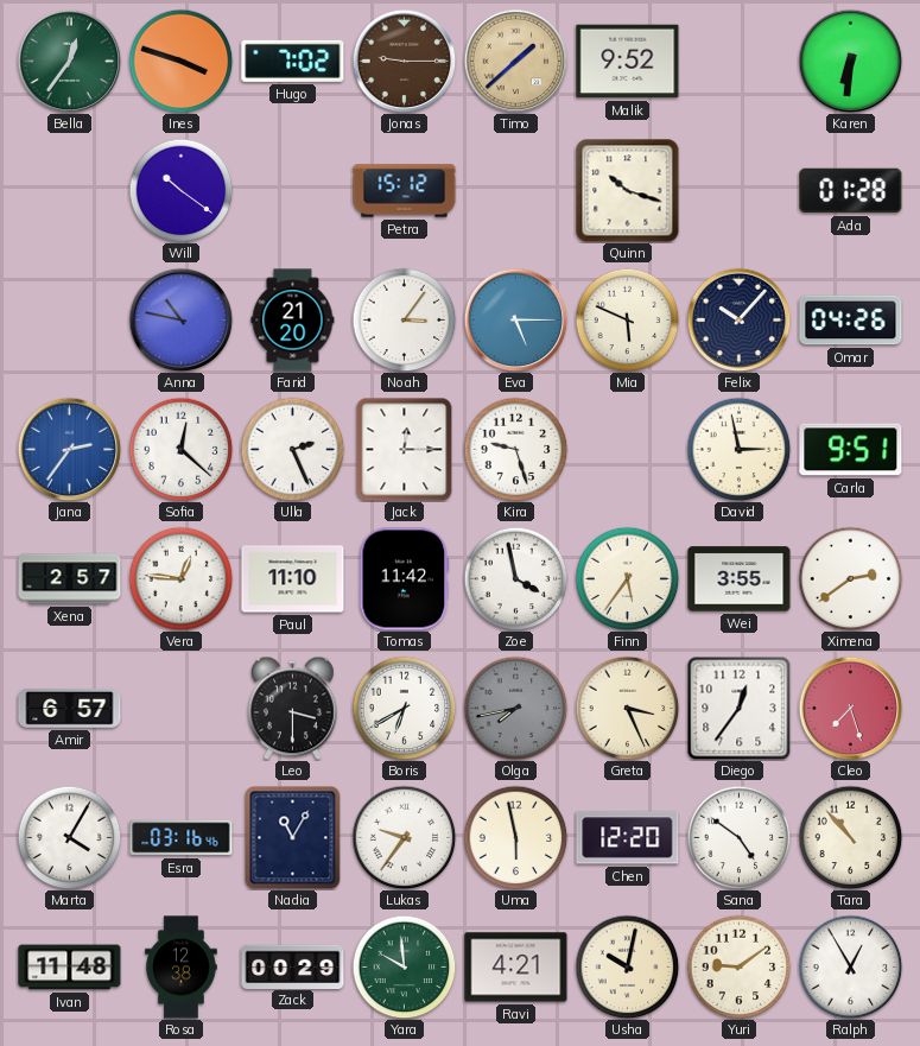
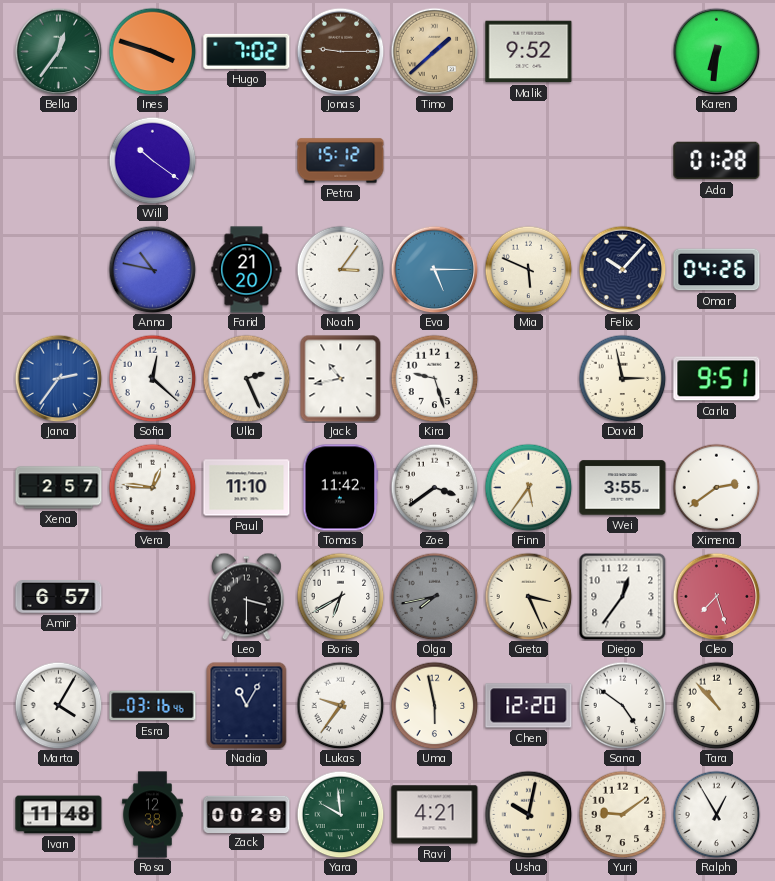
Quinn: 10:18 -> none (628, 191)
Jack: 12:15 -> 10:43 (341, 378)
Zoe: 3:58 -> 3:39 (434, 487)
